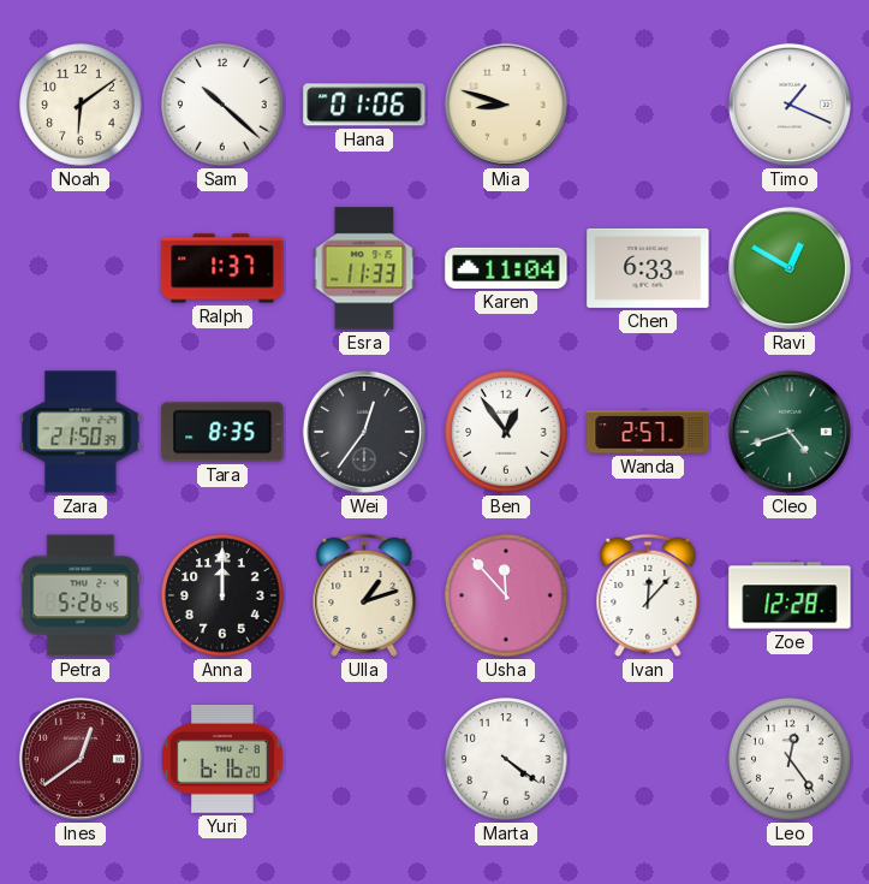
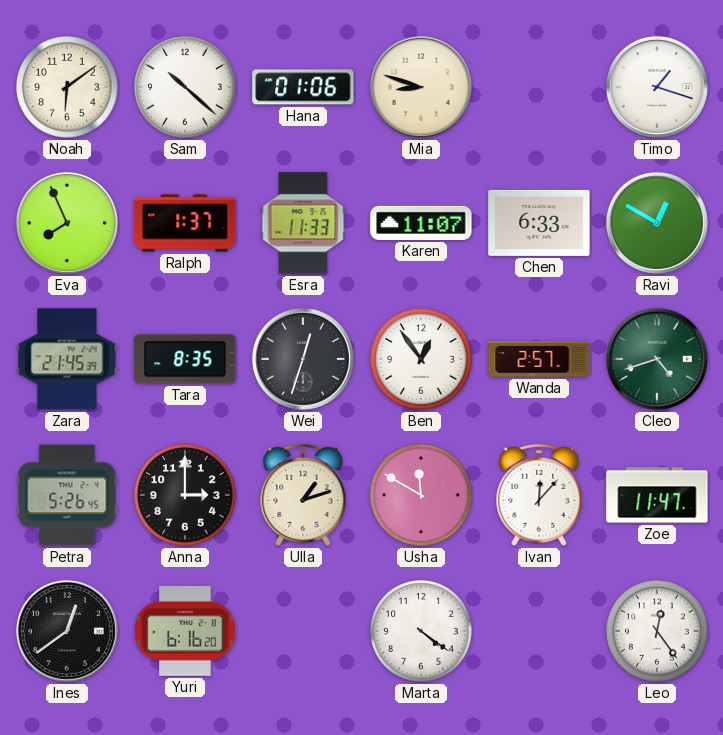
Timo: 1:19 -> 1:18 (657, 87)
Eva: none -> 7:56 (67, 223)
Karen: 11:04 -> 11:07 (421, 223)
Zara: 21:50 -> 21:45 (67, 359)
Wei: 12:36 -> 12:33 (303, 359)
Anna: 12:00 -> 3:00 (185, 495)
Usha: 11:53 -> 11:50 (421, 495)
Zoe: 12:28 -> 11:47 (657, 495)
Ines dial: burgundy -> black (67, 631)
